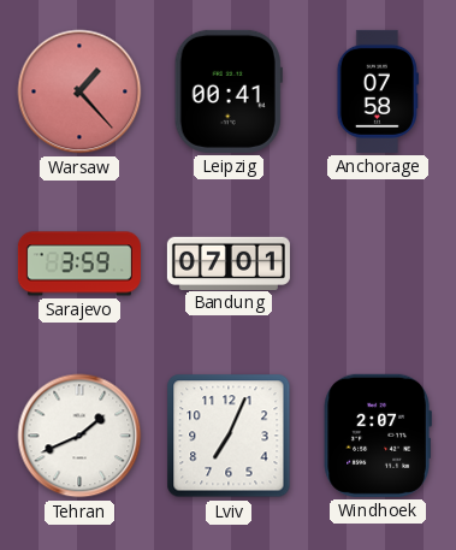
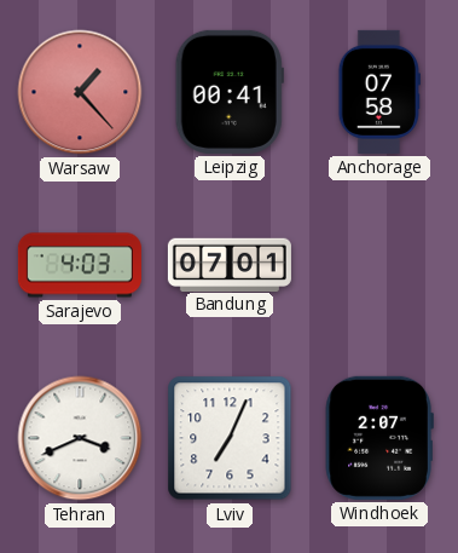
Sarajevo: 3:59 -> 4:03 (80, 265)
Tehran: 1:41 -> 3:41 (80, 438)
